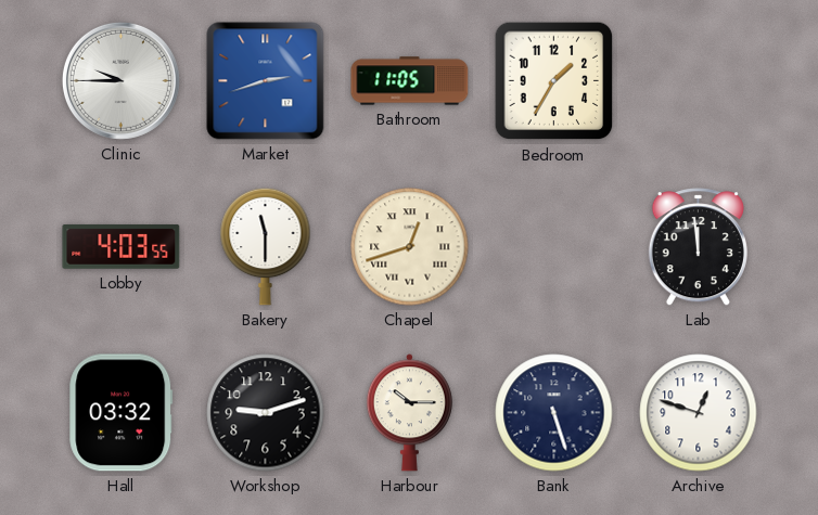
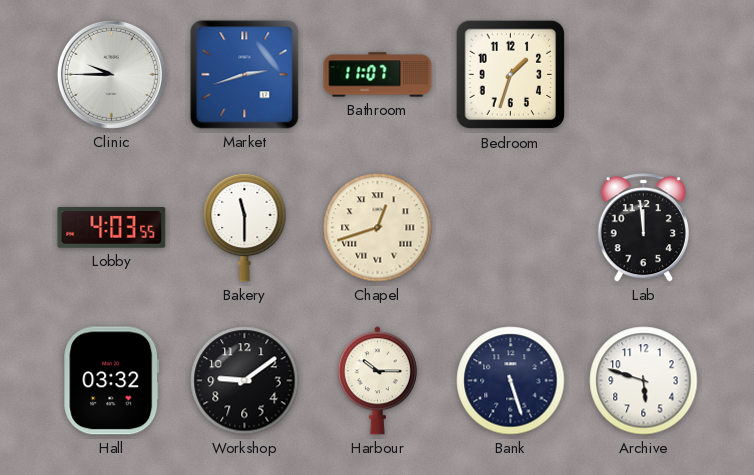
Bathroom: 11:05 -> 11:07 (378, 75)
Bedroom: 1:35 -> 1:33 (511, 75)
Workshop: 9:12 -> 9:09 (245, 381)
Archive: 12:48 -> 5:48 (644, 381)
